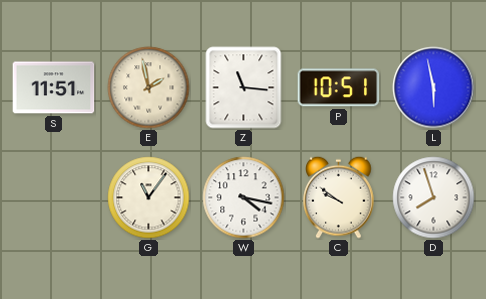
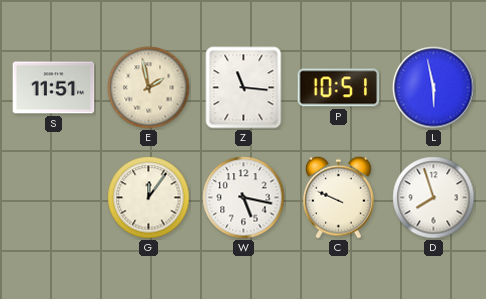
G: 11:06 -> 12:06 (149, 198)
W: 4:17 -> 5:17 (244, 198)
C: 9:51 -> 9:49 (339, 197)
